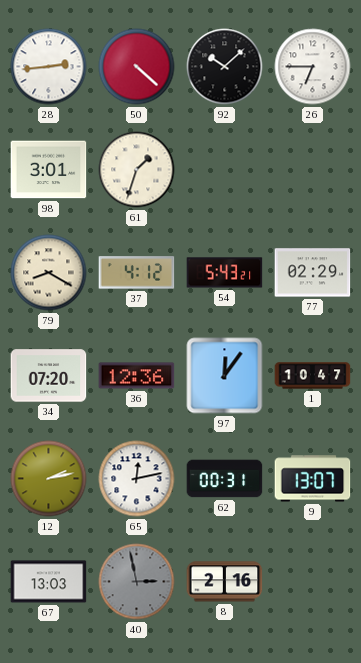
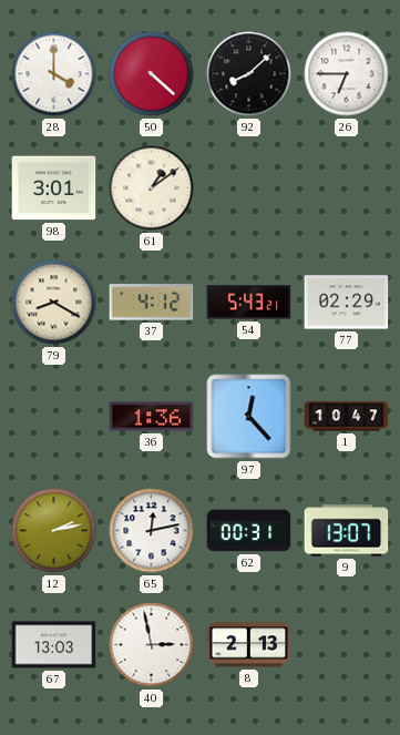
28: 2:44 -> 4:00 (54, 74)
92: 10:08 -> 8:08 (249, 74)
61: 1:33 -> 1:09 (152, 188)
34: 07:20 -> none (49, 376)
36: 12:36 -> 1:36 (152, 417)
97: 12:06 -> 12:23 (249, 417)
40 dial: grey -> white (152, 645)
8: 2:16 -> 2:13 (249, 645)
